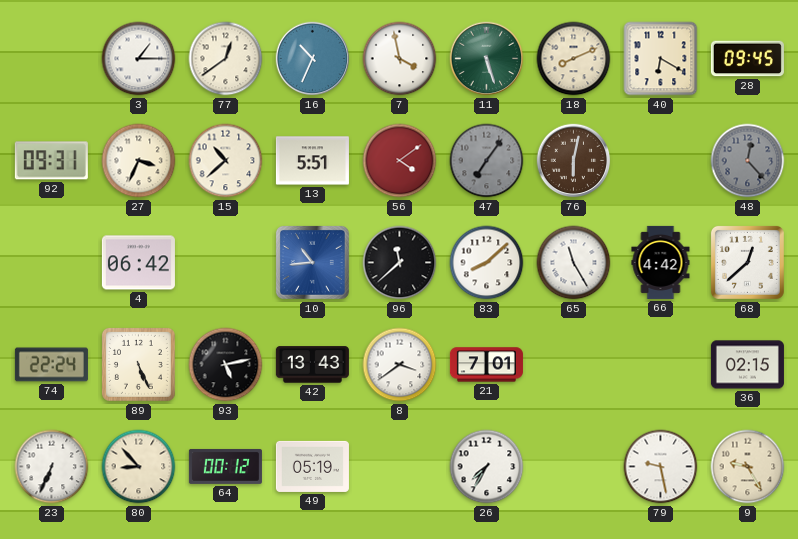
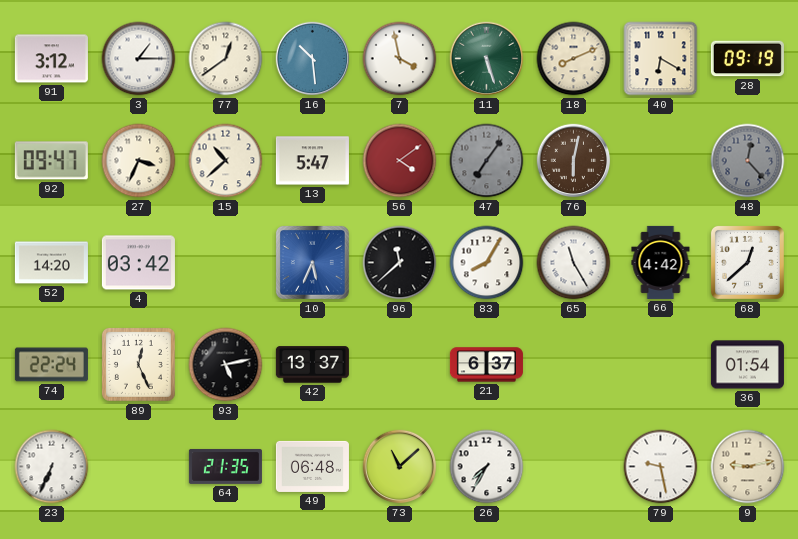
91: none -> 3:12 (51, 59)
16: 10:34 -> 10:29 (313, 59)
28: 09:45 -> 09:19 (747, 59)
92: 09:31 -> 09:47 (51, 161)
13: 5:51 -> 5:47 (312, 161)
52: none -> 14:20 (51, 263)
4: 06:42 -> 03:42 (138, 263)
10: 10:44 -> 5:34 (312, 262)
83: 8:08 -> 8:05 (487, 263)
89: 5:26 -> 12:26 (138, 364)
42: 13:43 -> 13:37 (312, 365)
8: 3:39 -> none (400, 365)
21: 7:01 -> 6:37 (486, 365)
36: 02:15 -> 01:54 (747, 365)
80: 8:53 -> none (139, 467)
64: 00:12 -> 21:35 (225, 466)
49: 05:19 -> 06:48 (312, 466)
73: none -> 11:08 (400, 467)
9: 9:25 -> 9:13 (748, 467)
